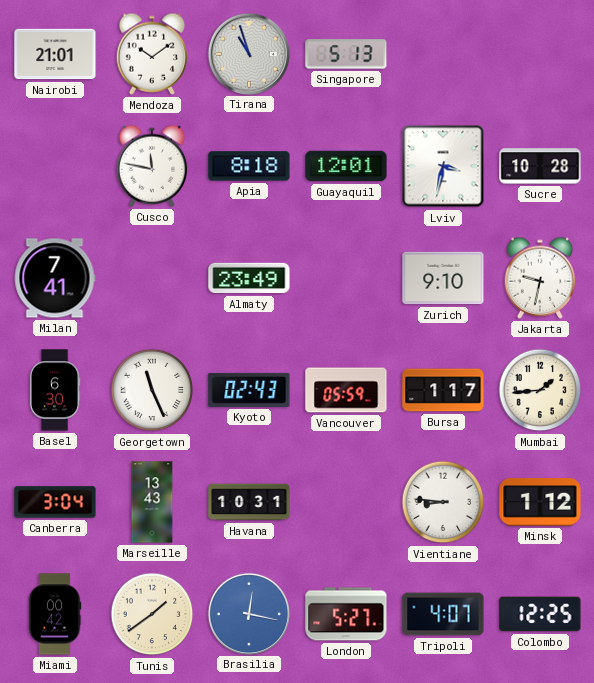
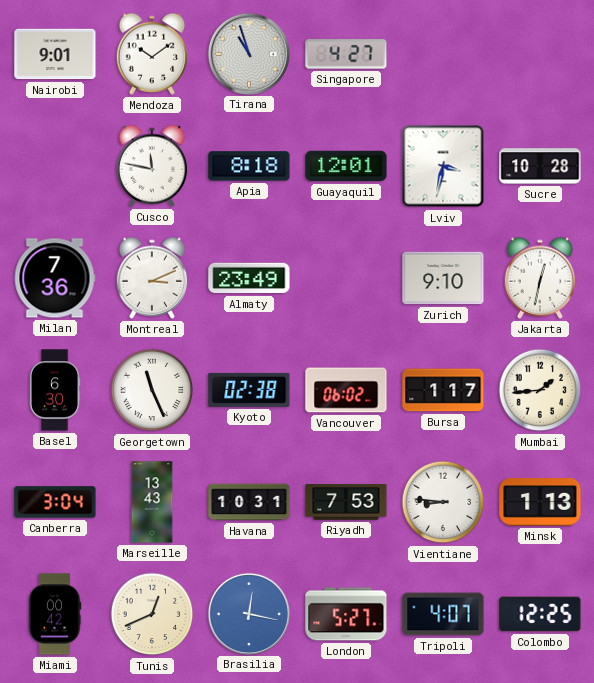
Nairobi: 21:01 -> 9:01 (55, 54)
Singapore: 5:13 -> 4:27 (346, 54)
Milan: 7:41 -> 7:36 (55, 278)
Montreal: none -> 3:11 (152, 278)
Jakarta: 9:32 -> 12:32 (540, 278)
Kyoto: 02:43 -> 02:38 (249, 390)
Vancouver: 05:59 -> 06:02 (346, 390)
Riyadh: none -> 7:53 (346, 502)
Minsk: 1:12 -> 1:13 (540, 502)
Tunis: 1:39 -> 12:41 (152, 614)
